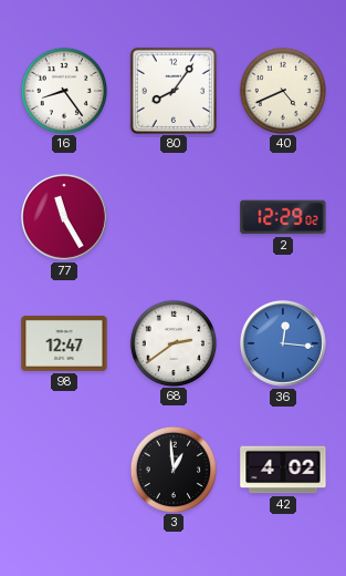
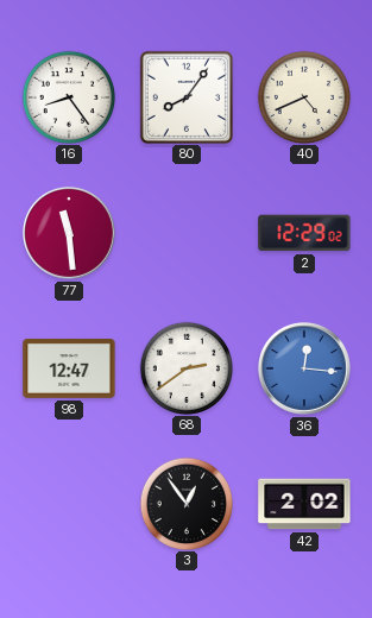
77: 11:25 -> 11:29 (69, 233)
3: 12:59 -> 12:54 (185, 503)
42: 4:02 -> 2:02 (304, 504)
